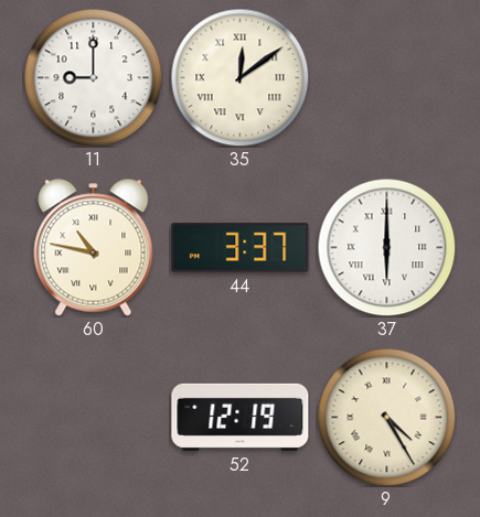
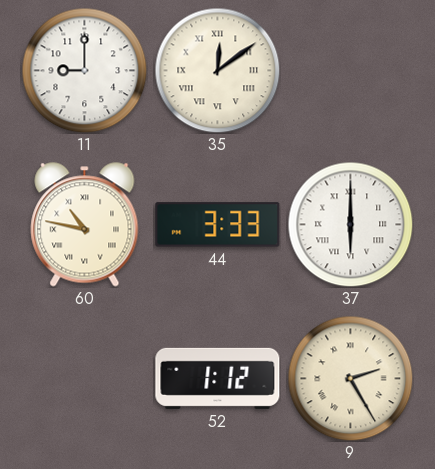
44: 3:37 -> 3:33 (218, 225)
52: 12:19 -> 1:12 (218, 378)
9: 4:25 -> 2:25 (350, 378)
